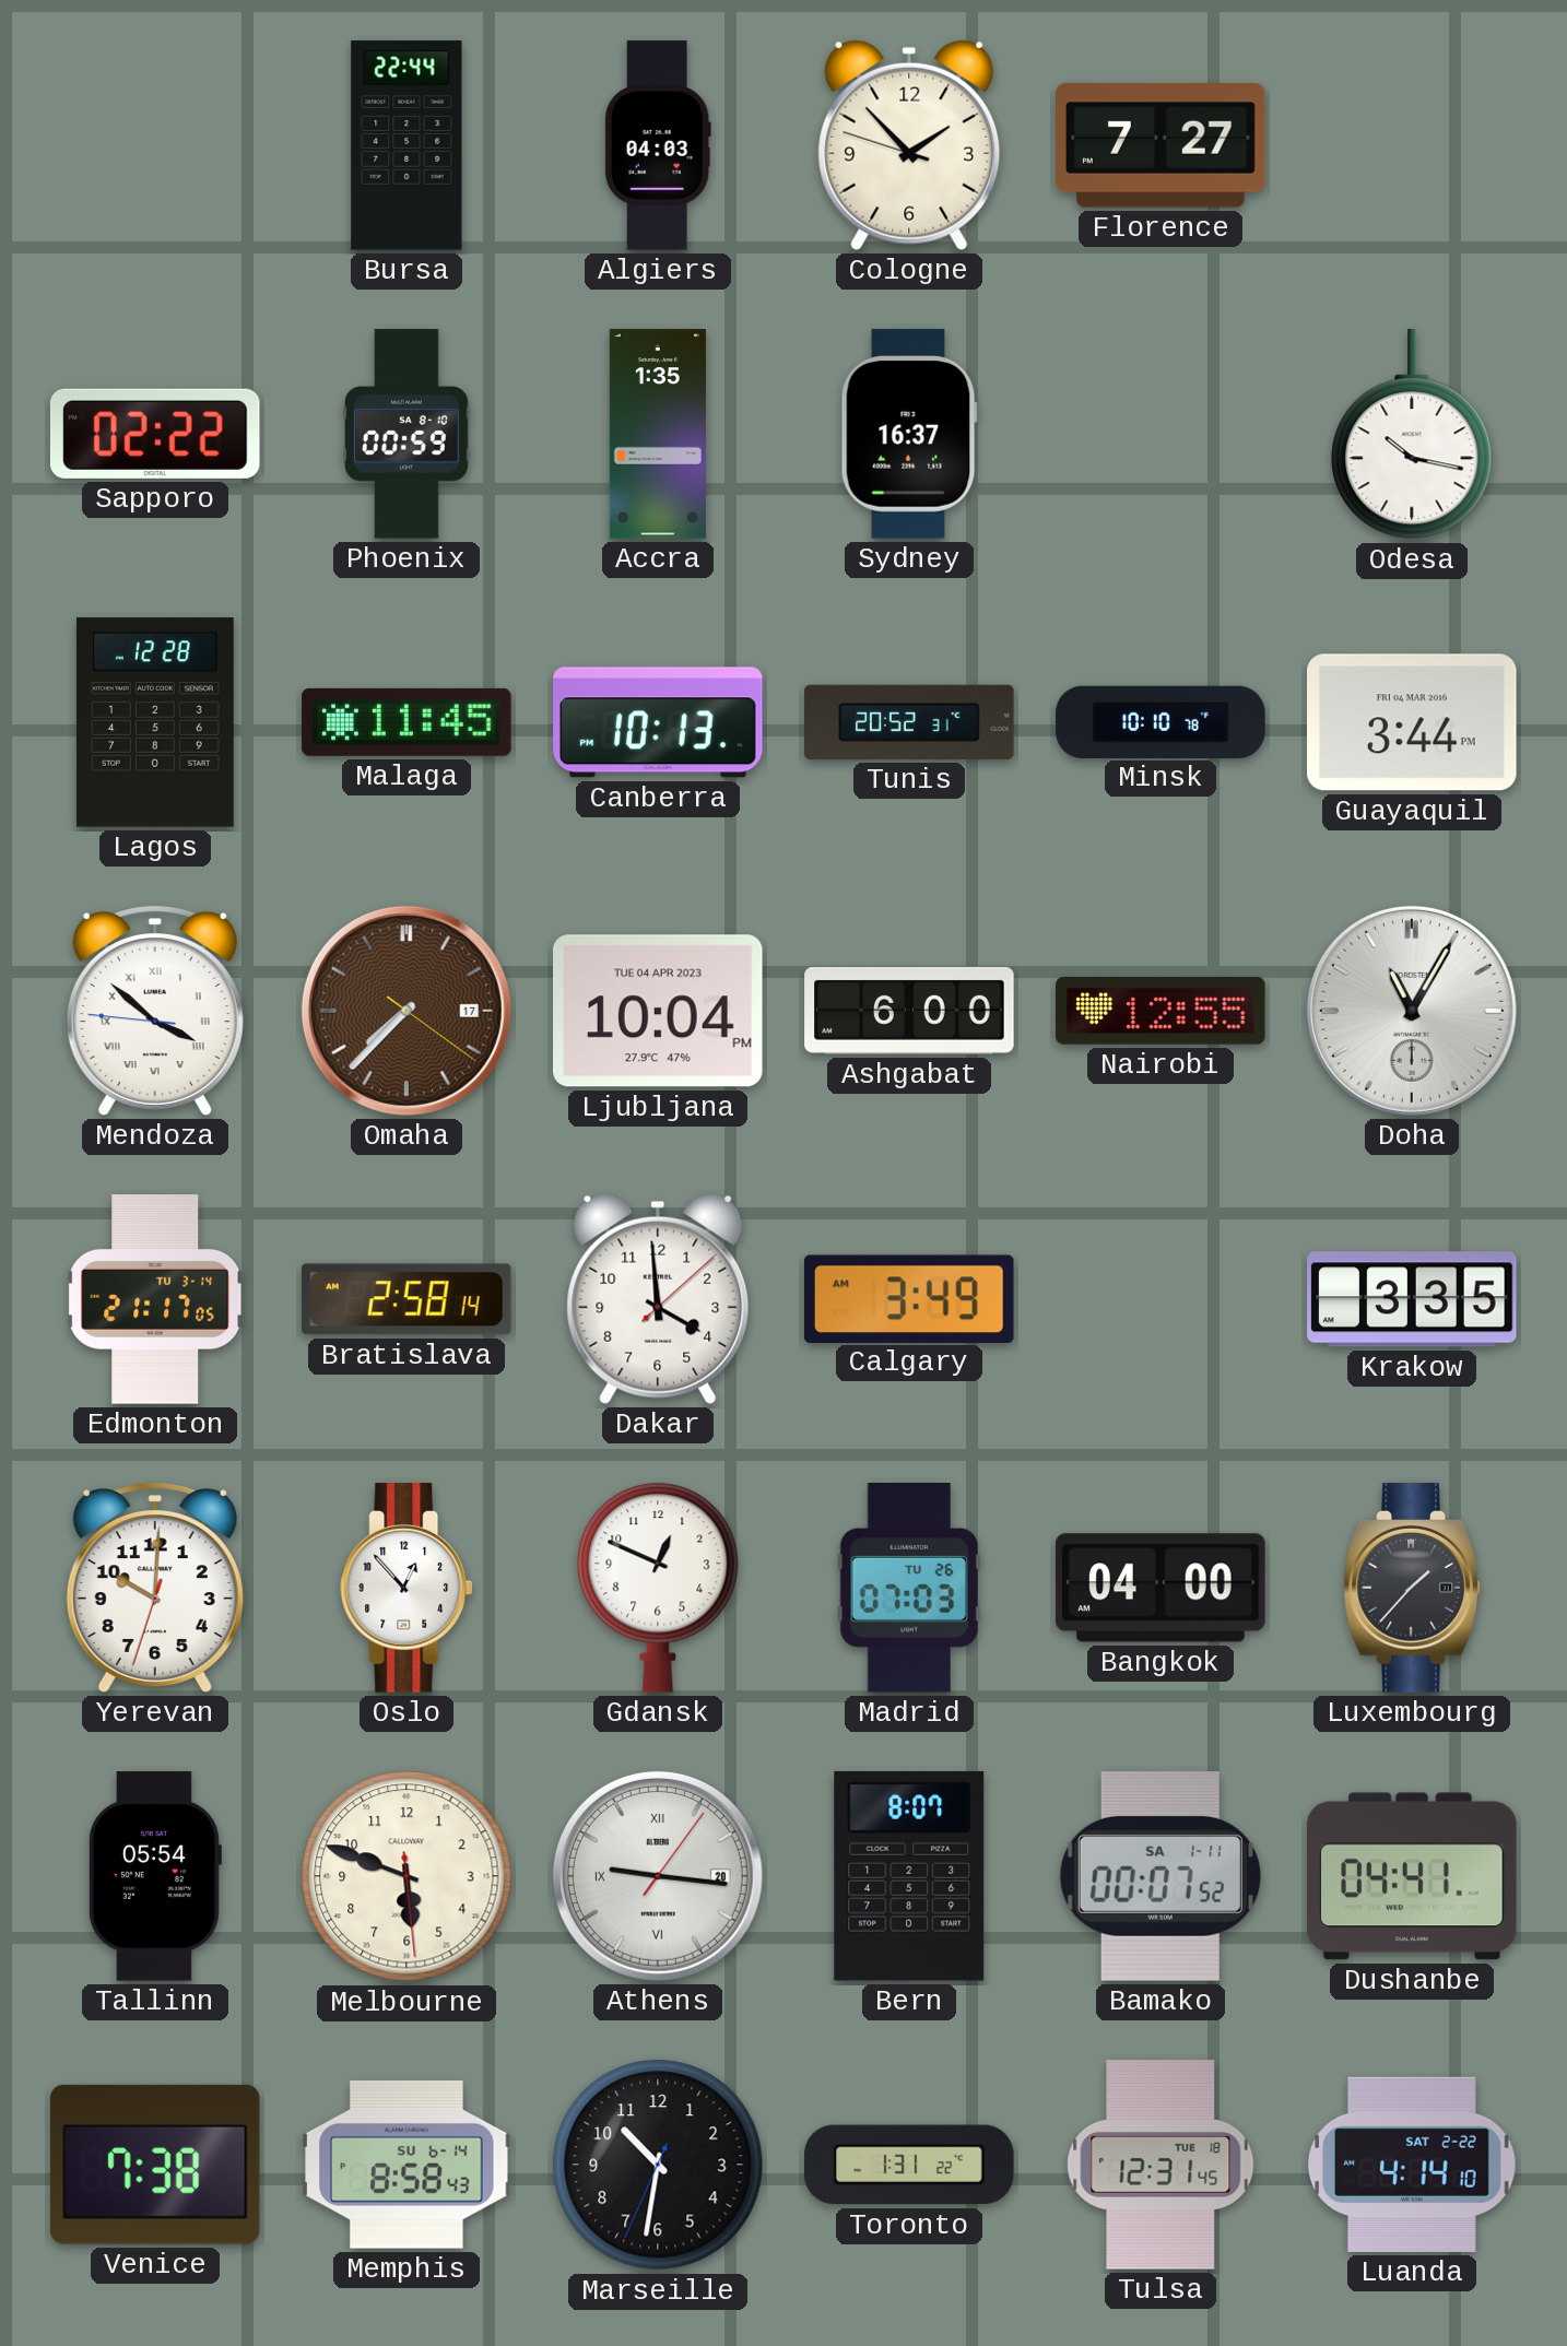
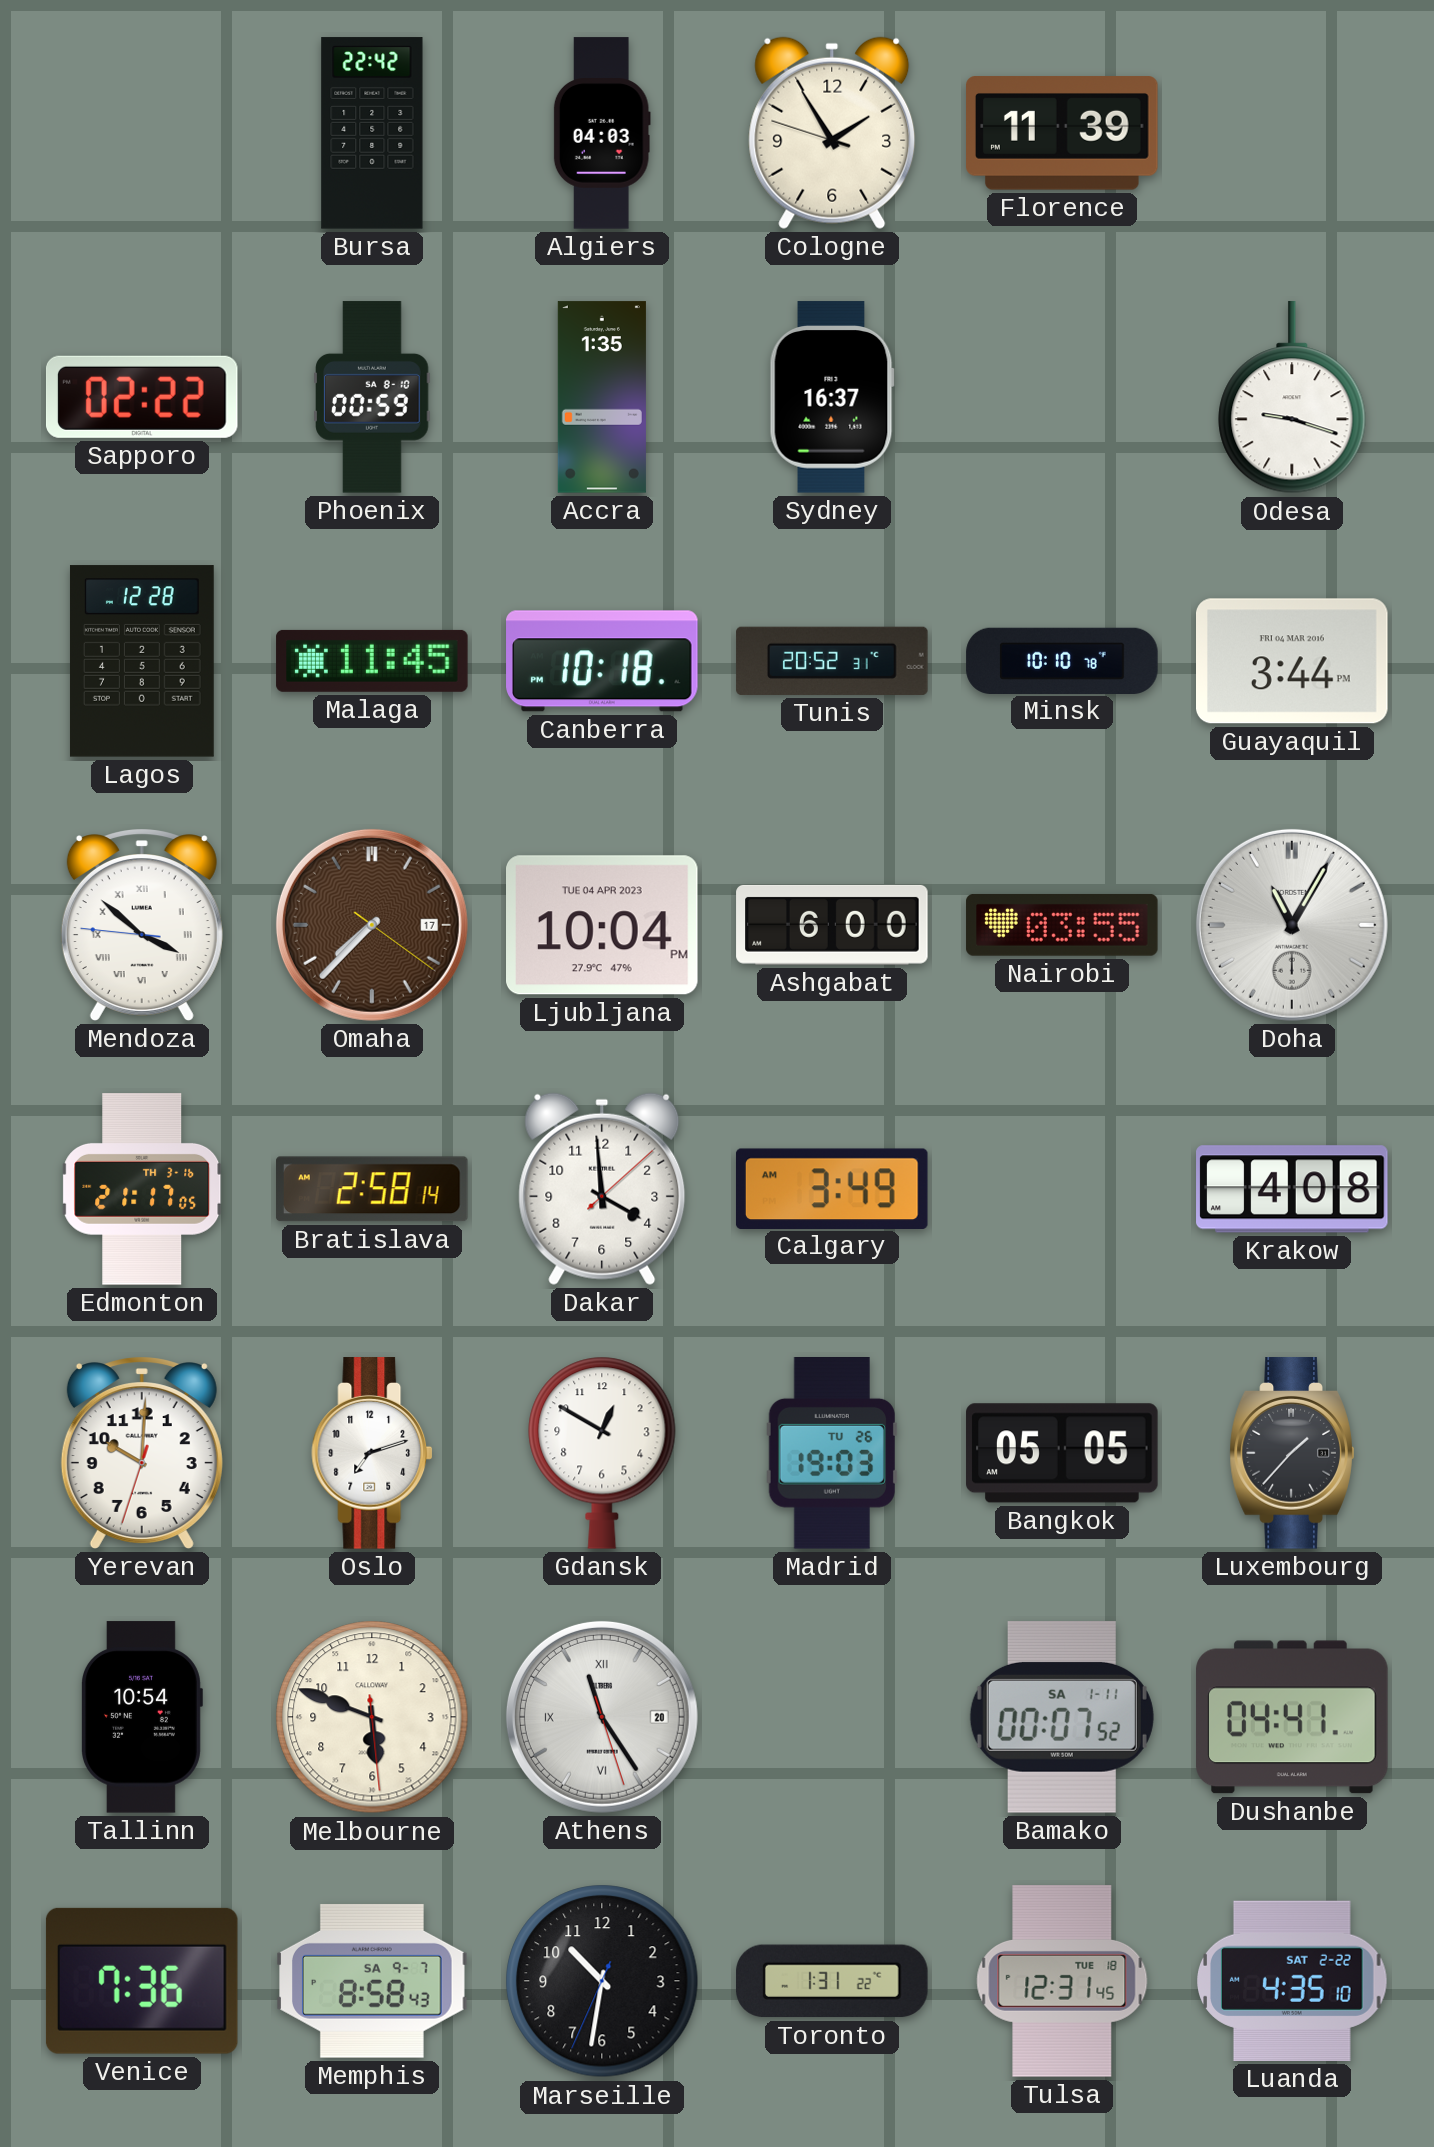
Bursa: 22:44 -> 22:42 (372, 133)
Cologne: 1:52 -> 1:54 (832, 133)
Florence: 7:27 -> 11:39 (1062, 133)
Odesa: 10:17 -> 9:18 (1292, 398)
Canberra: 10:13 -> 10:18 (602, 661)
Nairobi: 12:55 -> 03:55 (1062, 925)
Edmonton date: TU 3-14 -> TH 3-16 (142, 1189)
Krakow: 3:35 -> 4:08 (1292, 1189)
Oslo: 12:53 -> 7:12 (372, 1453)
Gdansk: 12:49 -> 12:50 (602, 1453)
Madrid: 07:03 -> 19:03 (832, 1454)
Bangkok: 04:00 -> 05:05 (1062, 1453)
Tallinn: 05:54 -> 10:54 (142, 1717)
Athens: 9:16 -> 11:24 (602, 1717)
Bern: 8:07 -> none (909, 1876)
Venice: 7:38 -> 7:36 (142, 1981)
Memphis date: SU 6-14 -> SA 9-7 (372, 1981)
Luanda: 4:14 -> 4:35 (1292, 1981)
